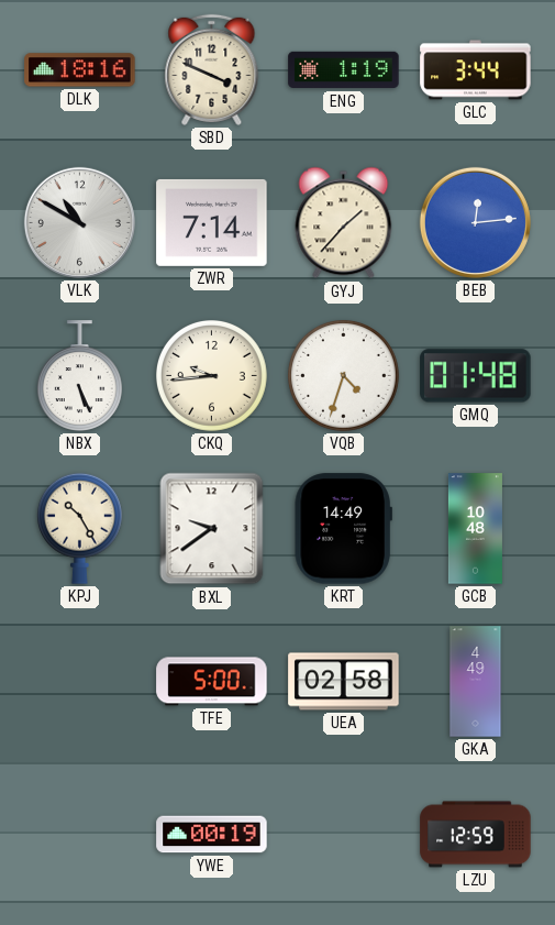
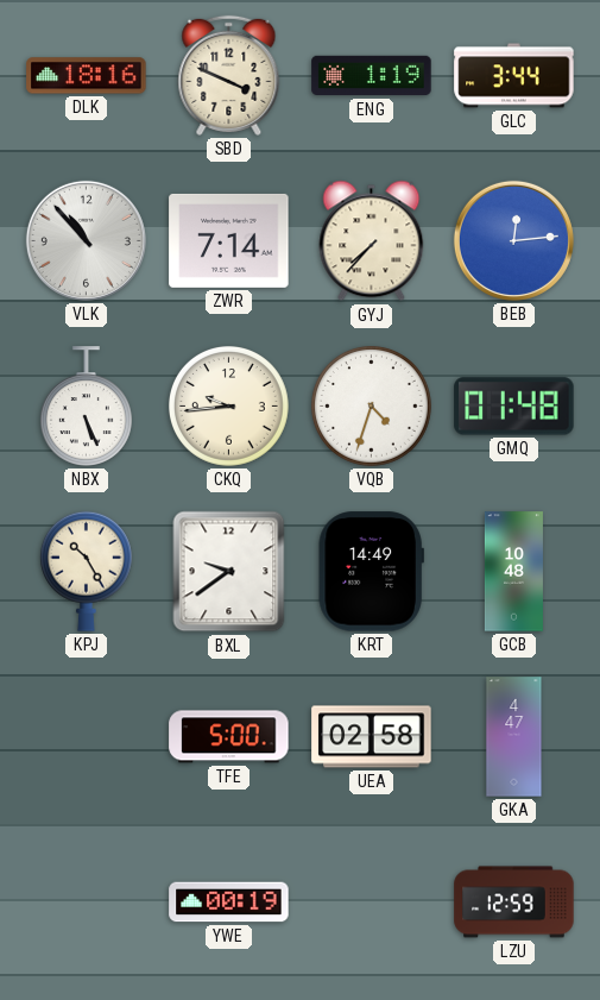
VLK: 10:50 -> 10:53 (86, 240)
GYJ: 1:37 -> 7:37 (372, 241)
GKA: 4:49 -> 4:47 (514, 737)
